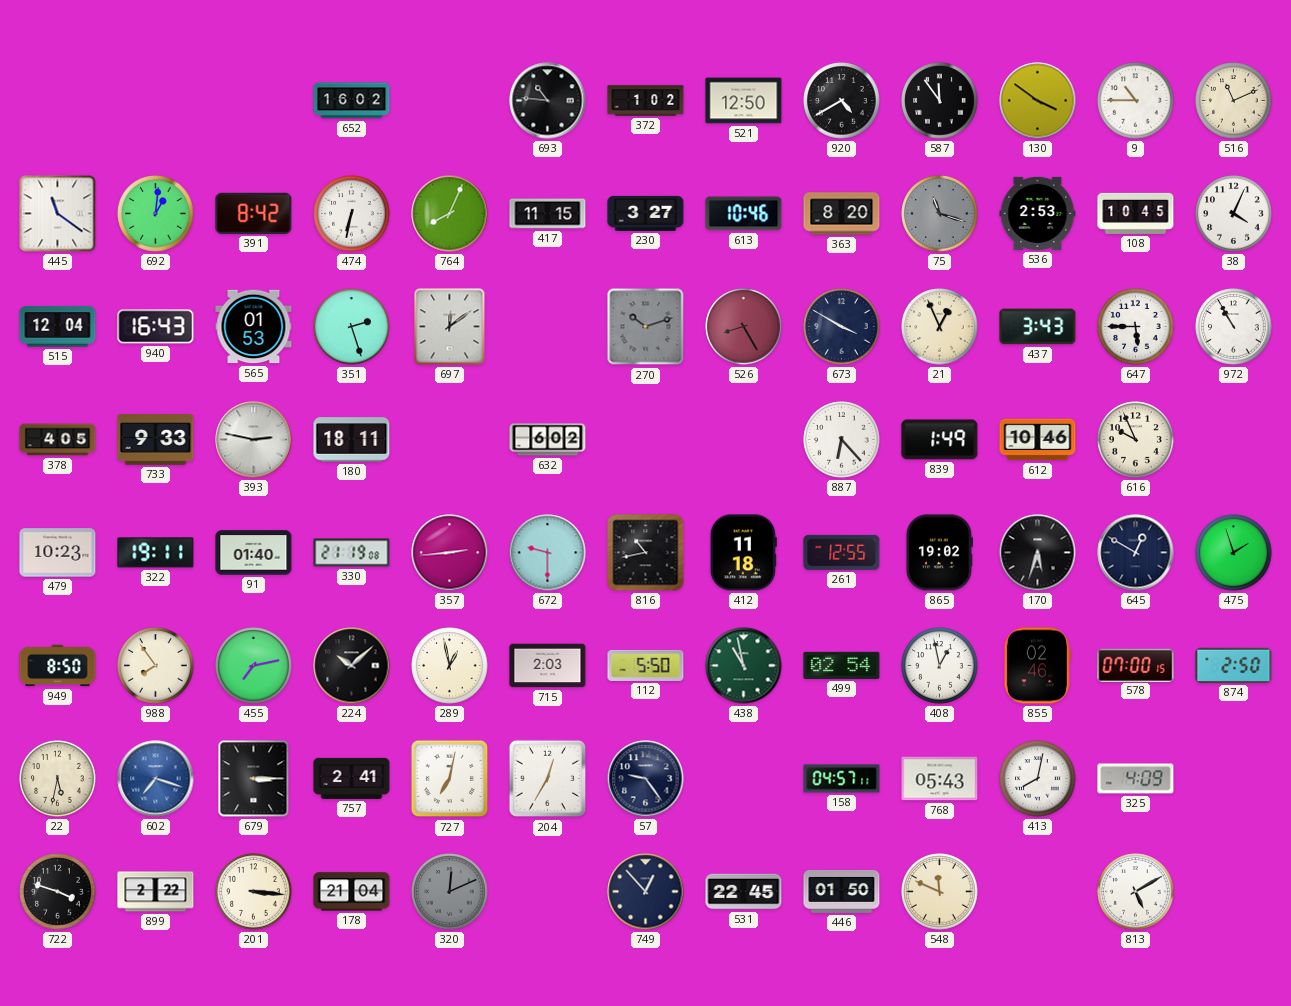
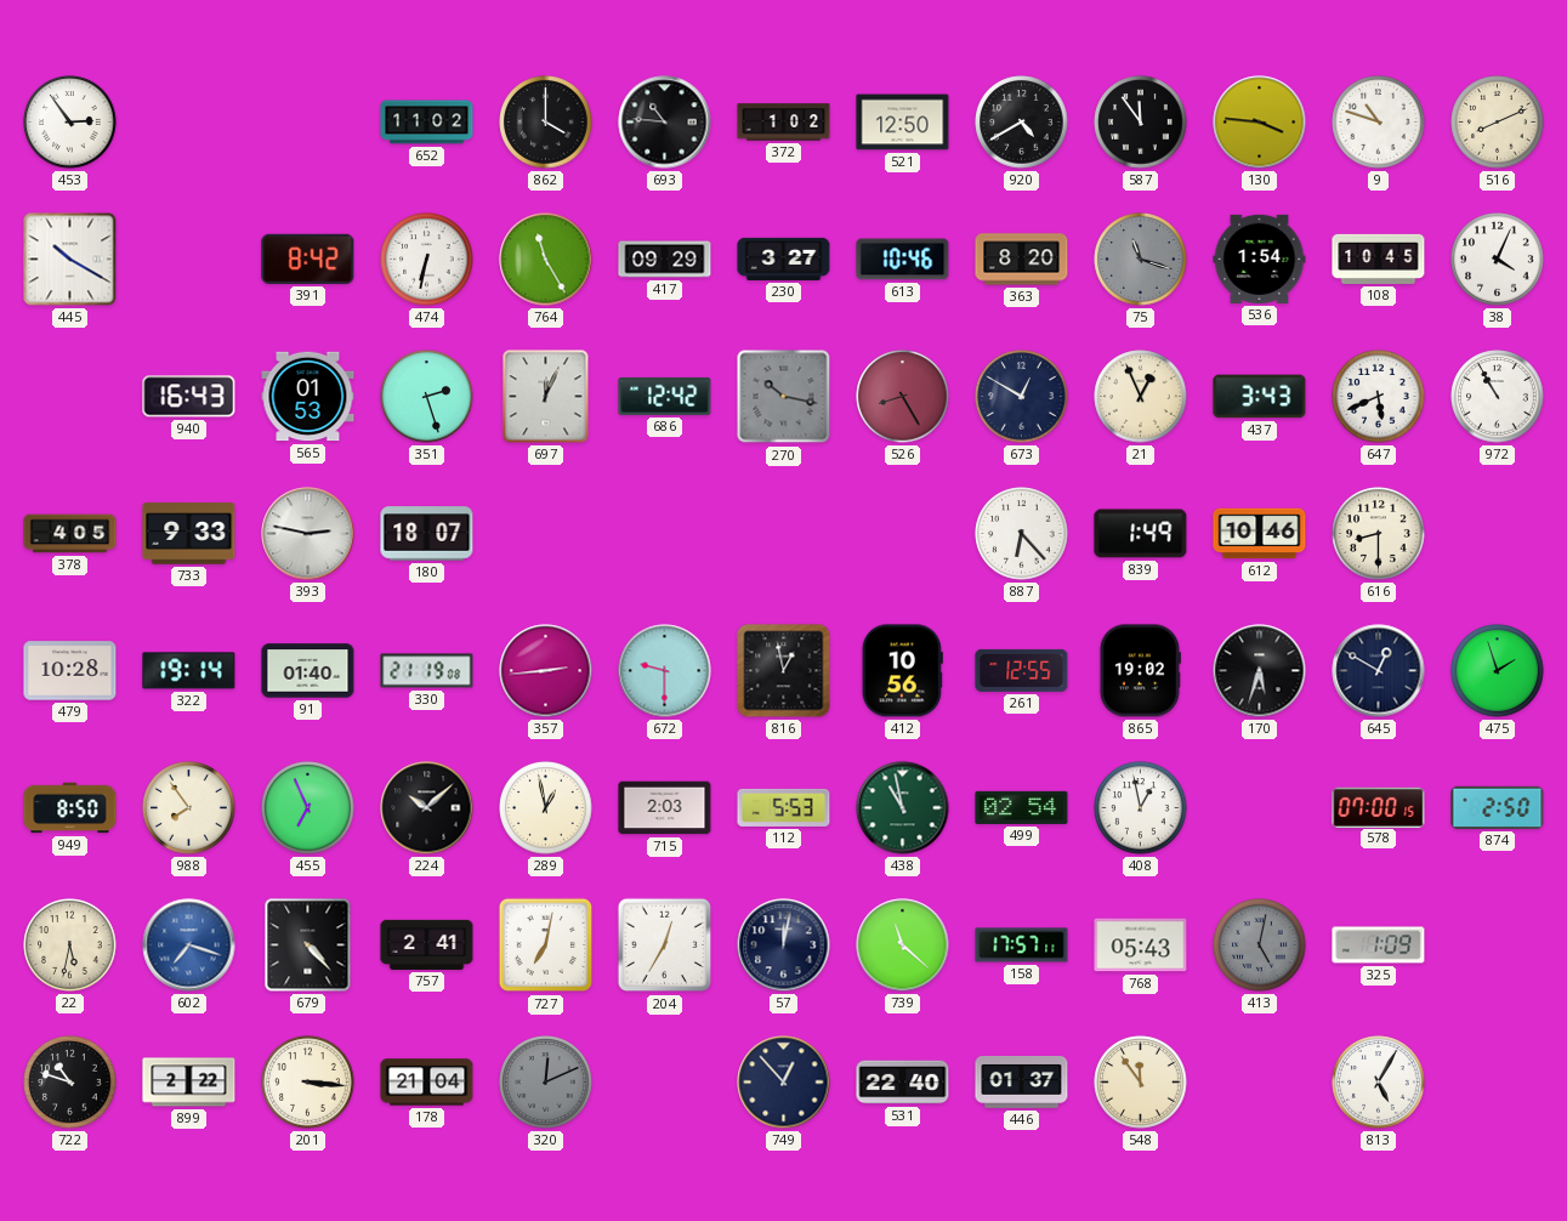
453: none -> 2:54 (70, 123)
652: 16:02 -> 11:02 (427, 123)
862: none -> 4:00 (546, 123)
130: 3:51 -> 3:46 (1260, 123)
9: 10:45 -> 10:48 (1379, 123)
516: 11:11 -> 8:11 (1498, 123)
445: 11:21 -> 10:20 (70, 260)
692: 1:01 -> none (156, 214)
764: 8:04 -> 11:25 (546, 260)
417: 11:15 -> 09:29 (665, 260)
536: 2:53 -> 1:54 (1260, 259)
515: 12:04 -> none (58, 327)
697: 12:09 -> 12:04 (546, 397)
686: none -> 12:42 (665, 396)
270: 10:12 -> 10:17 (784, 397)
673: 3:50 -> 12:50 (1022, 397)
647: 5:45 -> 5:41 (1379, 397)
180: 18:11 -> 18:07 (427, 534)
632: 6:02 -> none (548, 440)
616: 9:56 -> 8:30 (1379, 534)
479: 10:23 -> 10:28 (70, 671)
322: 19:11 -> 19:14 (189, 671)
816: 10:43 -> 12:58 (784, 671)
412: 11:18 -> 10:56 (902, 671)
455: 7:13 -> 6:56 (308, 808)
112: 5:50 -> 5:53 (784, 807)
855: 02:46 -> none (1037, 666)
679: 3:15 -> 4:23 (308, 945)
57: 9:24 -> 12:02 (784, 945)
739: none -> 11:22 (903, 945)
158: 04:57 -> 17:57 (1022, 945)
413: 8:02 -> 5:02 (1260, 945)
413 dial: white -> grey (1260, 945)
325: 4:09 -> 1:09 (1379, 945)
722: 3:48 -> 10:48 (70, 1083)
531: 22:45 -> 22:40 (903, 1083)
446: 01:50 -> 01:37 (1022, 1081)
548: 11:49 -> 11:54 (1141, 1083)
813: 5:10 -> 5:05 (1379, 1083)
